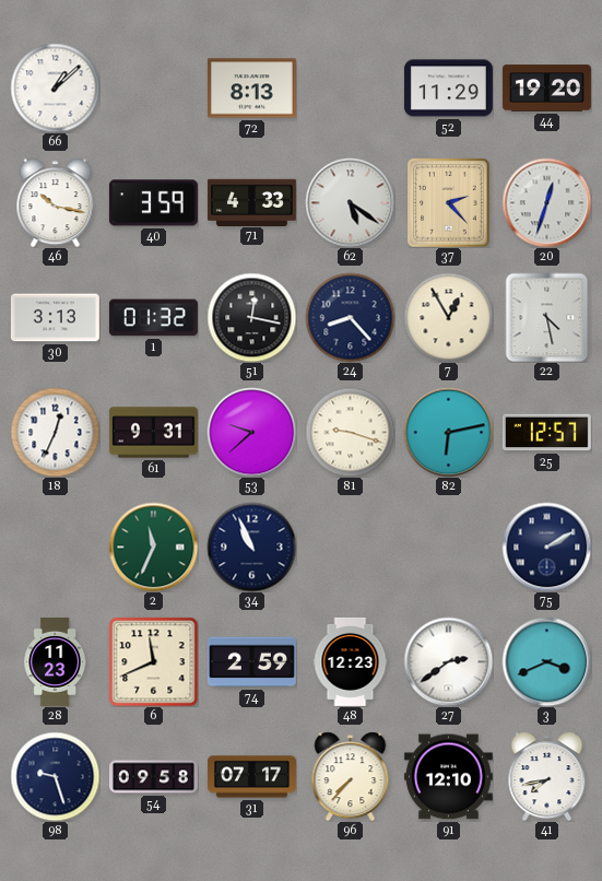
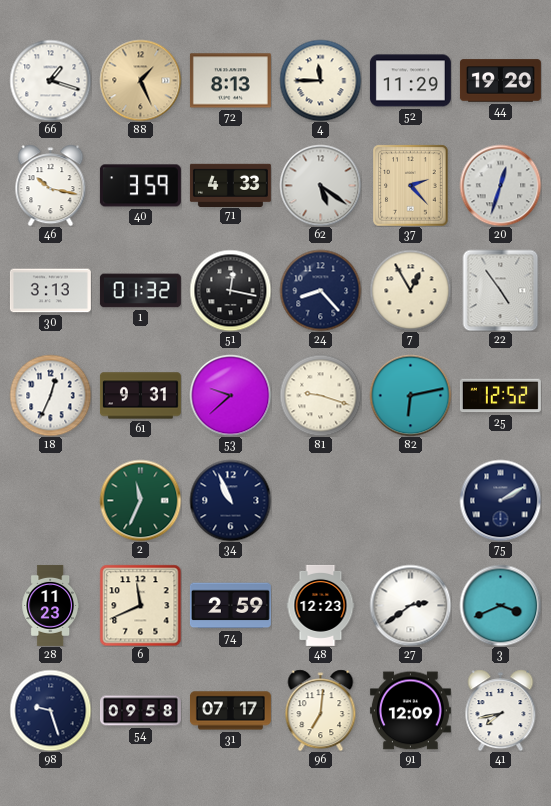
66: 1:08 -> 1:18 (50, 80)
88: none -> 1:26 (140, 80)
4: none -> 11:45 (320, 80)
22: 4:28 -> 4:54 (501, 290)
25: 12:57 -> 12:52 (500, 396)
96: 7:37 -> 7:01 (321, 710)
91: 12:10 -> 12:09 (410, 711)
